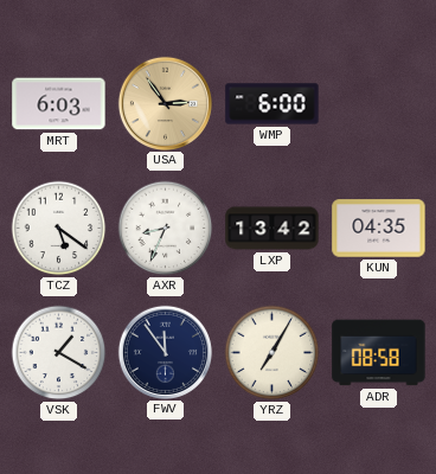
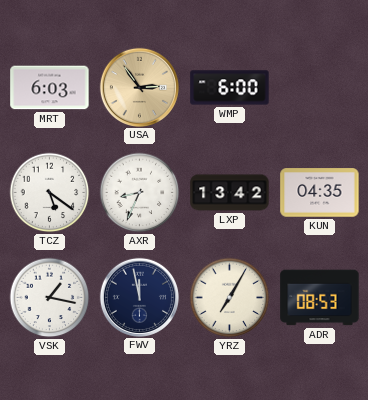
VSK: 1:20 -> 1:17 (50, 298)
FWV: 11:54 -> 11:58 (139, 297)
ADR: 08:58 -> 08:53 (320, 298)
